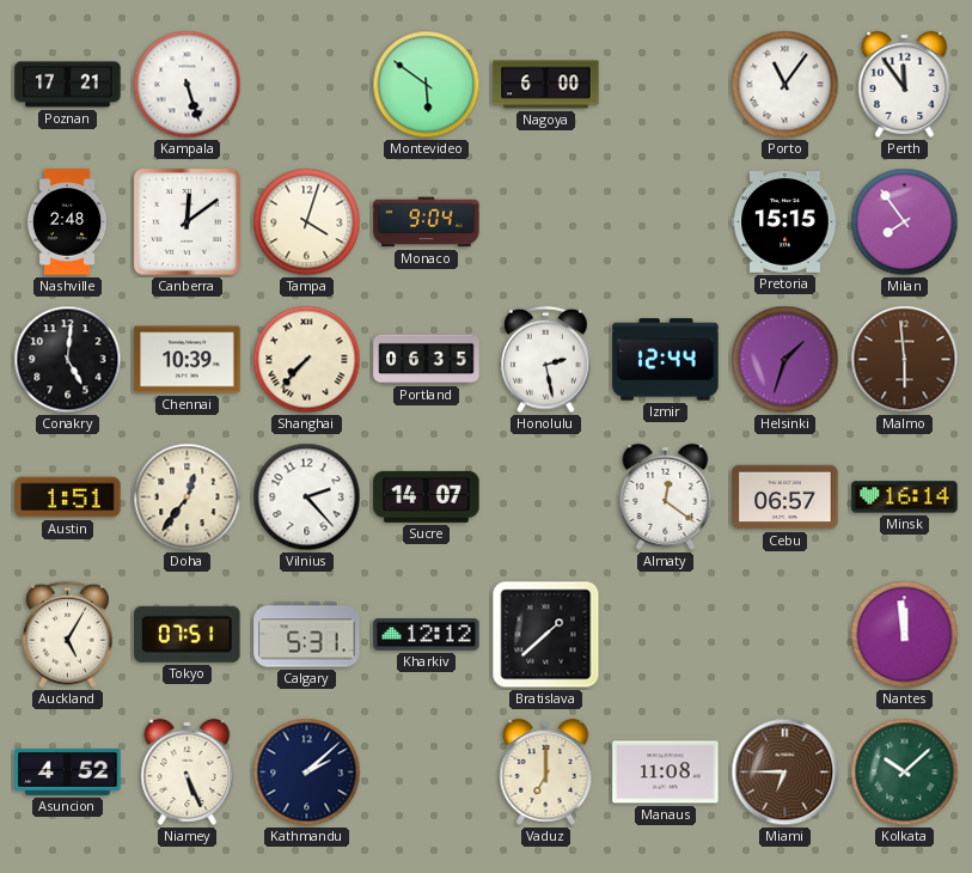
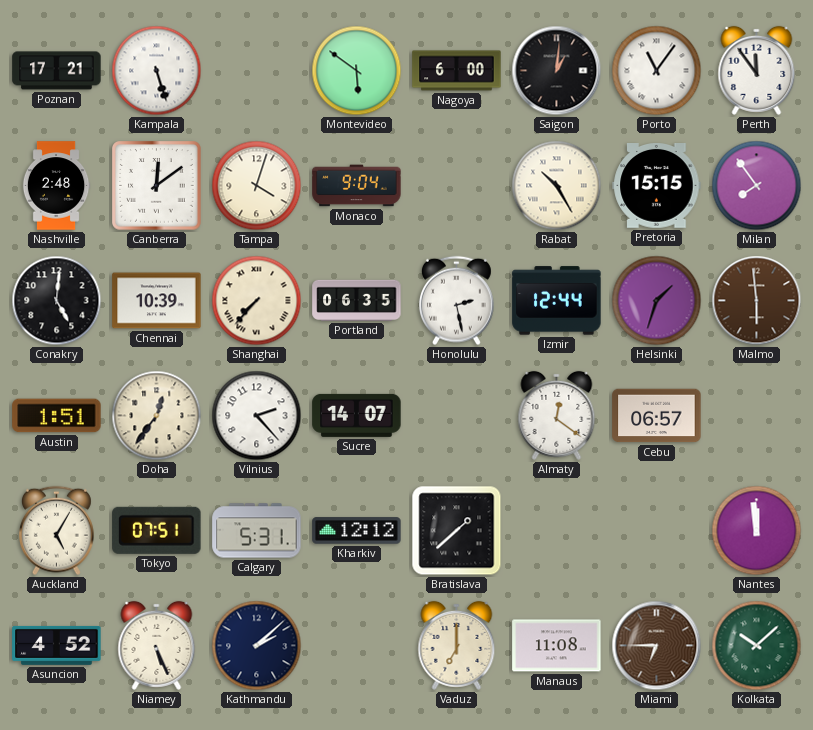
Saigon: none -> 1:01 (557, 71)
Rabat: none -> 10:25 (557, 186)
Minsk: 16:14 -> none (905, 497)
